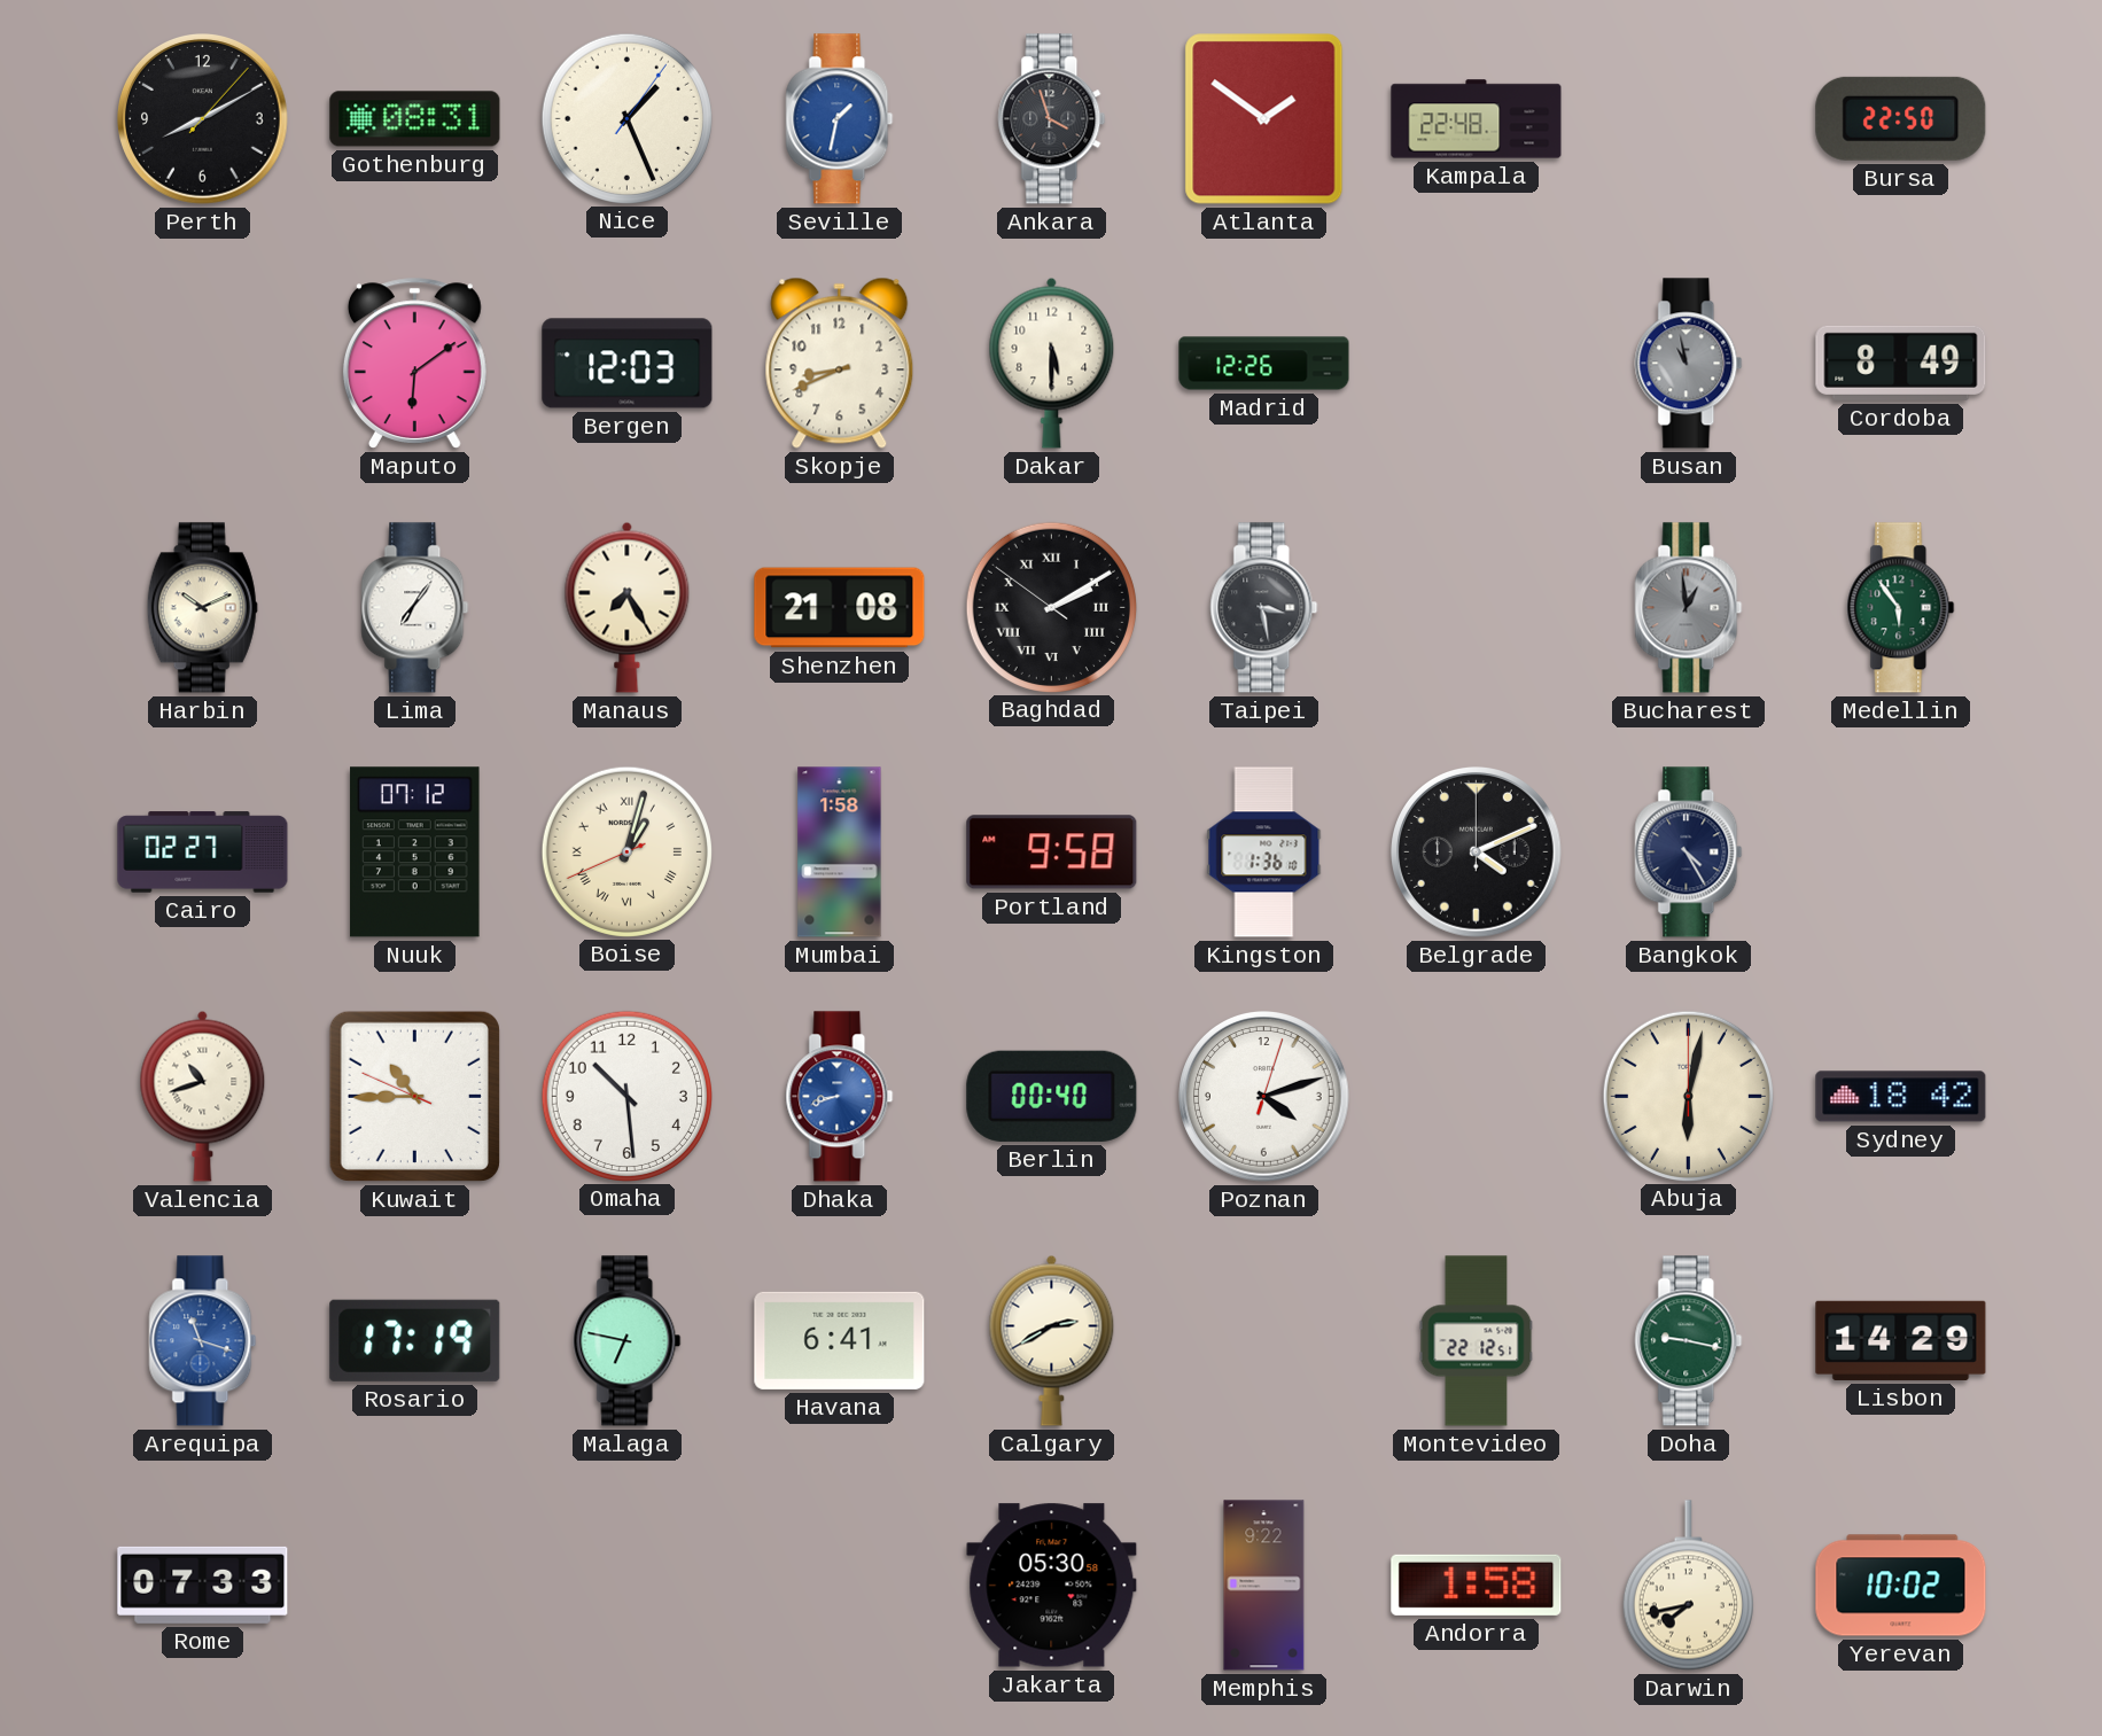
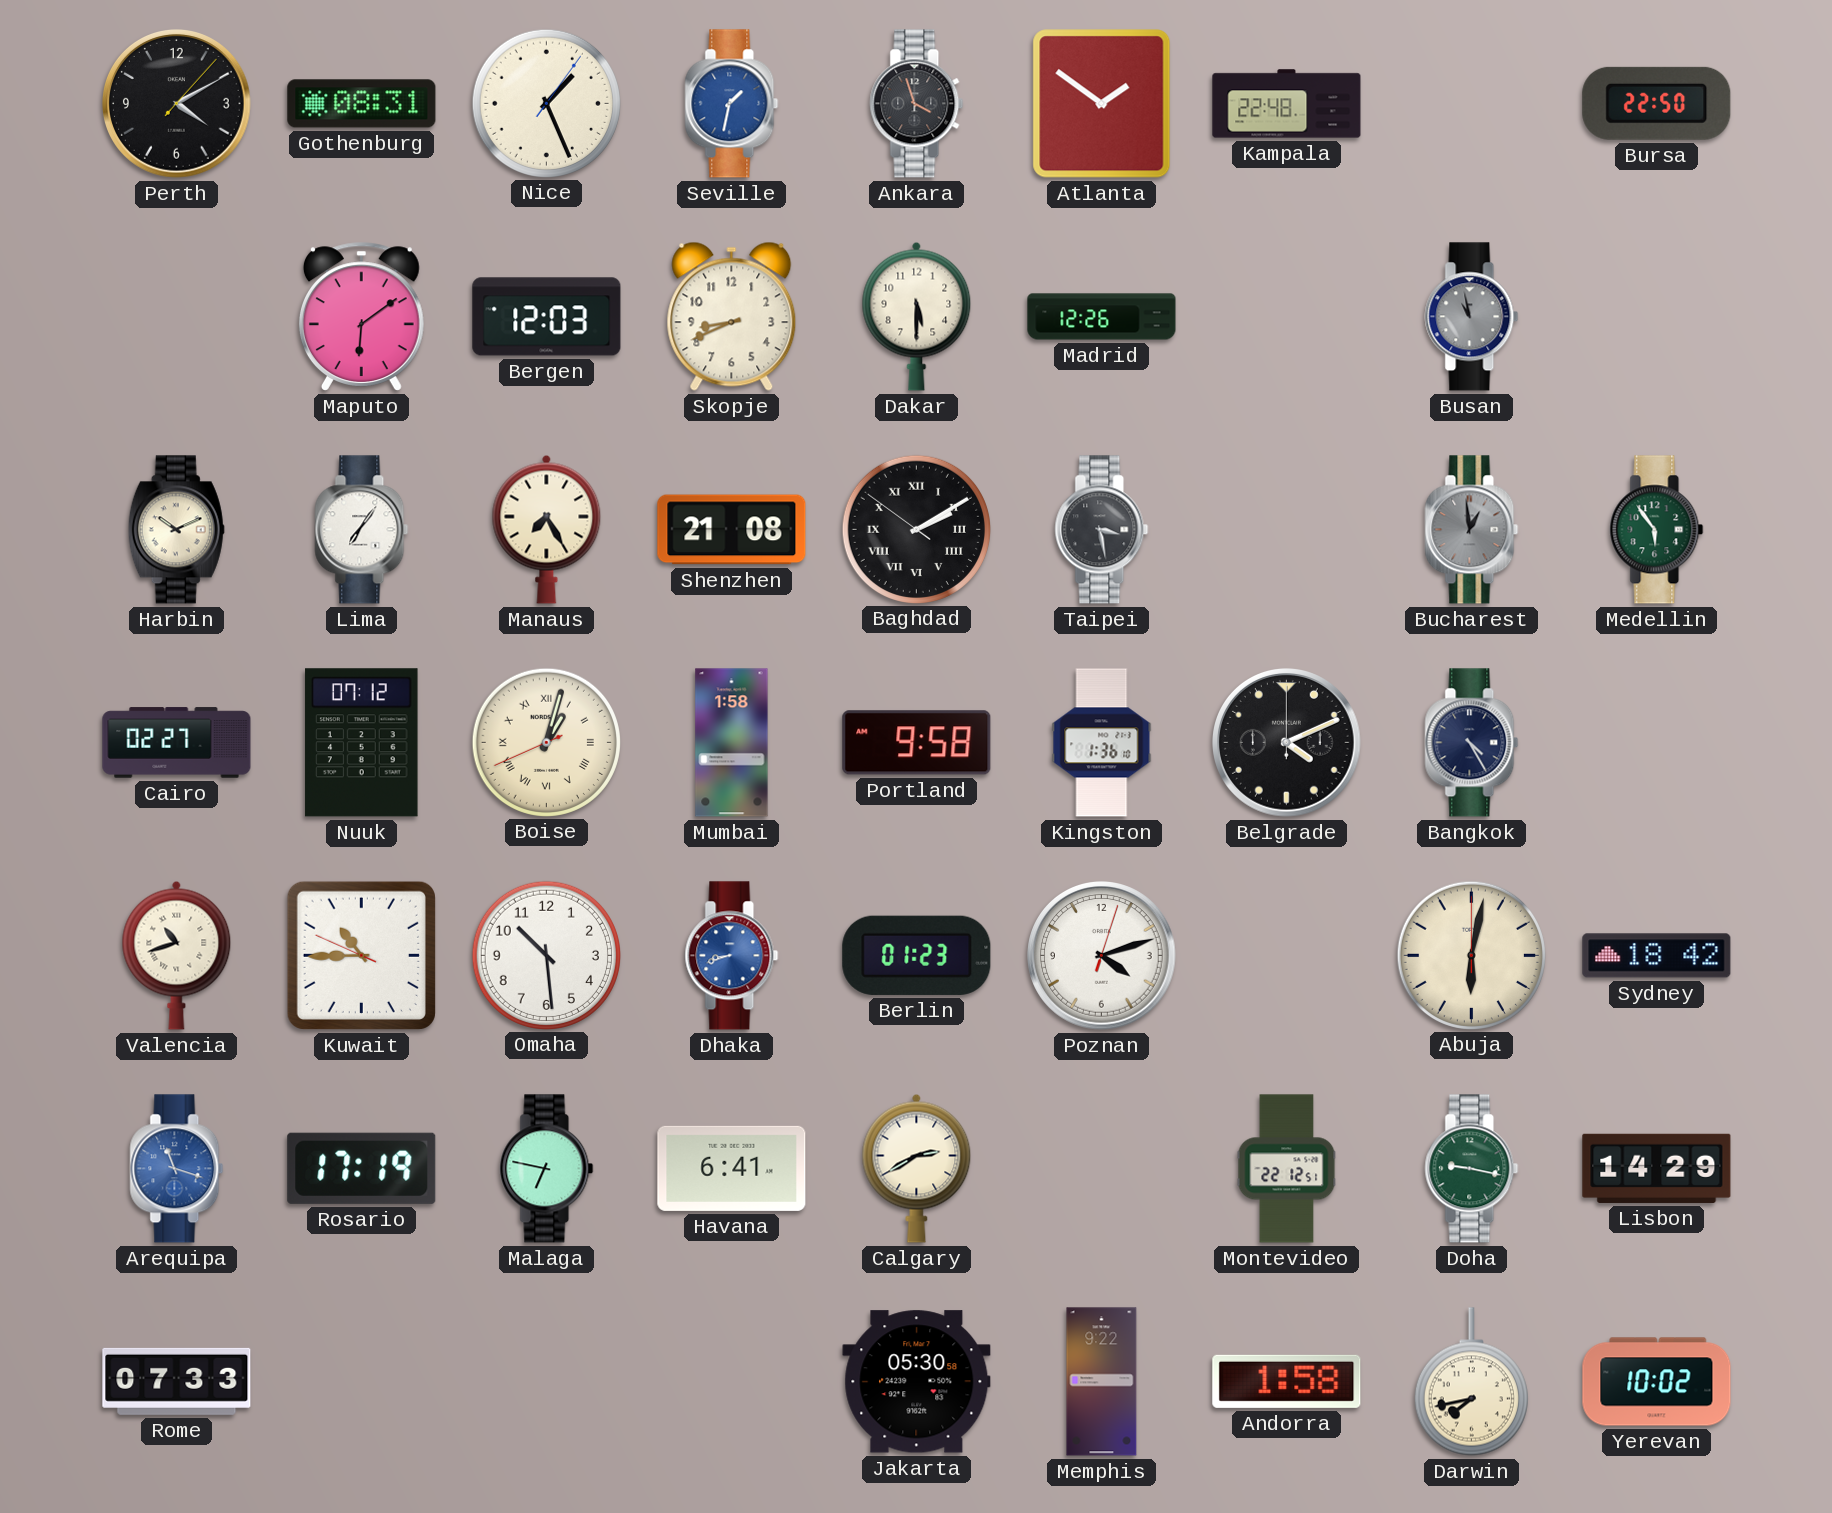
Perth: 8:10 -> 4:10 (177, 104)
Cordoba: 8:49 -> none (1901, 363)
Berlin: 00:40 -> 01:23 (917, 955)
